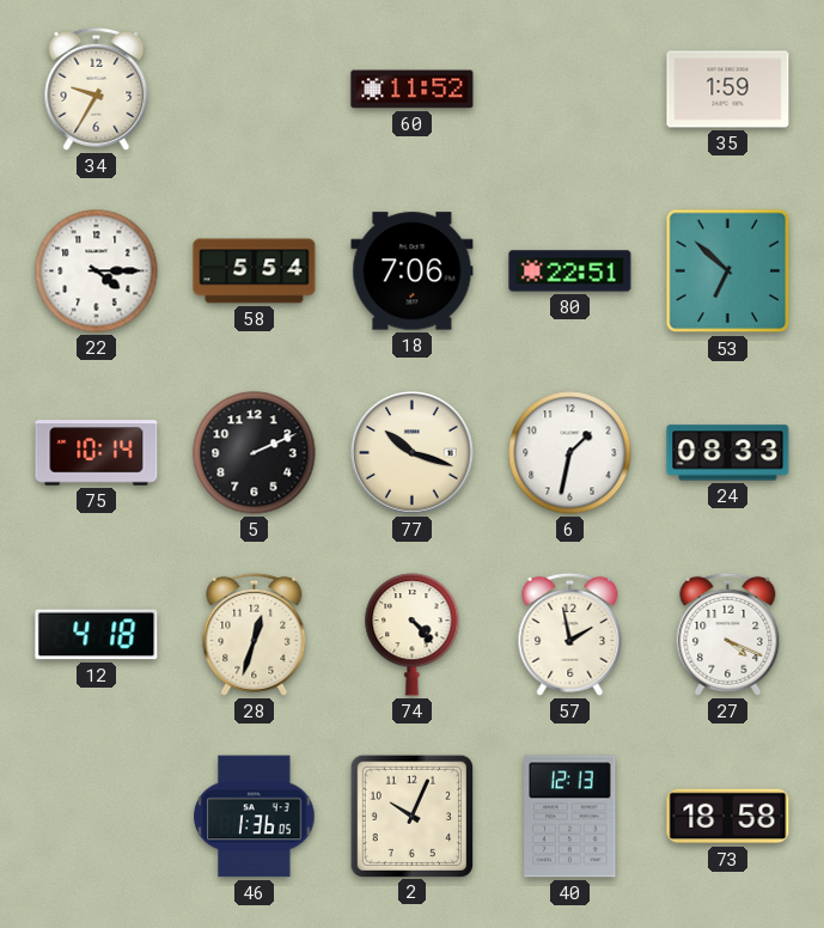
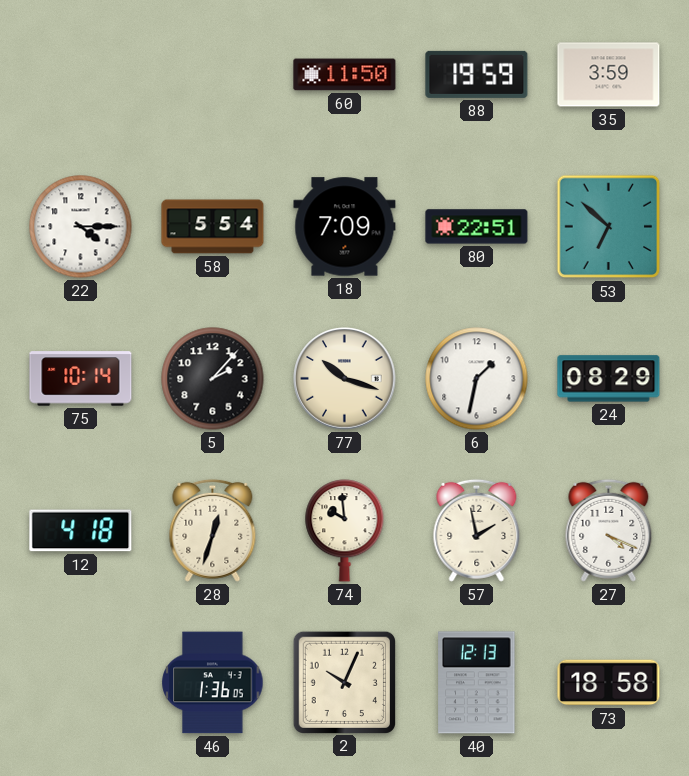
34: 9:35 -> none (97, 88)
60: 11:52 -> 11:50 (345, 75)
88: none -> 19:59 (477, 74)
35: 1:59 -> 3:59 (609, 75)
18: 7:06 -> 7:09 (345, 227)
5: 2:11 -> 2:07 (213, 379)
24: 08:33 -> 08:29 (609, 379)
74: 4:23 -> 9:59 (345, 531)
